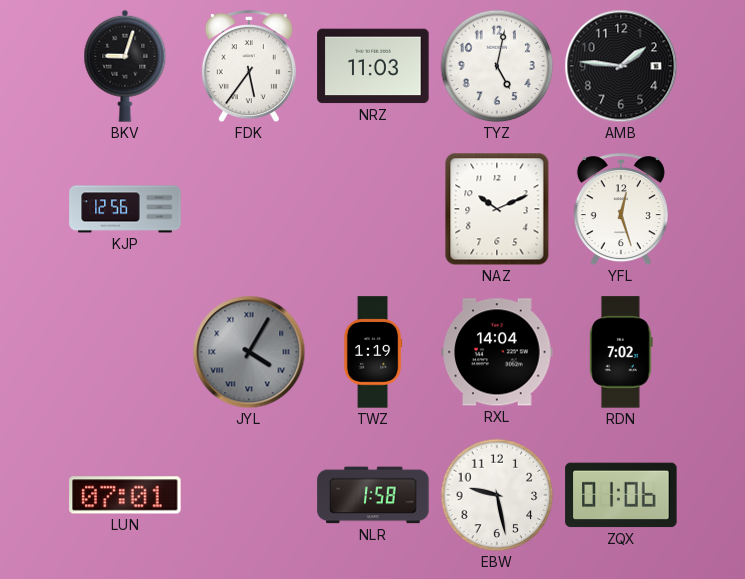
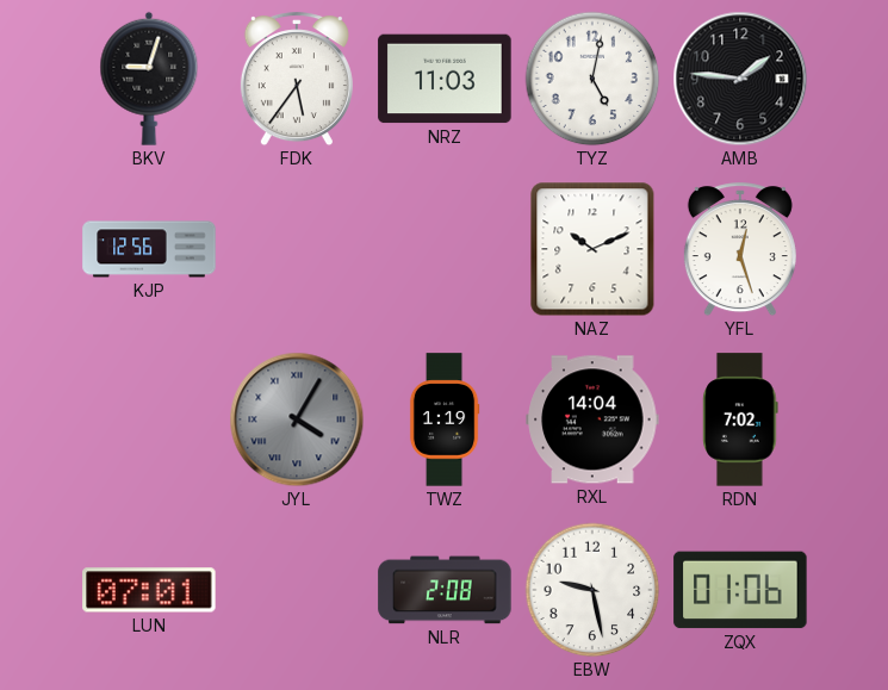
NLR: 1:58 -> 2:08 (445, 590)
